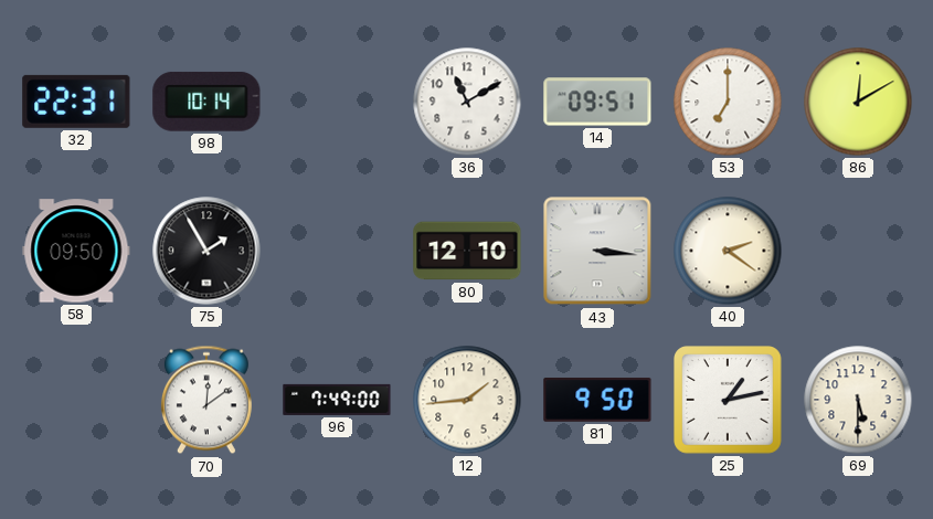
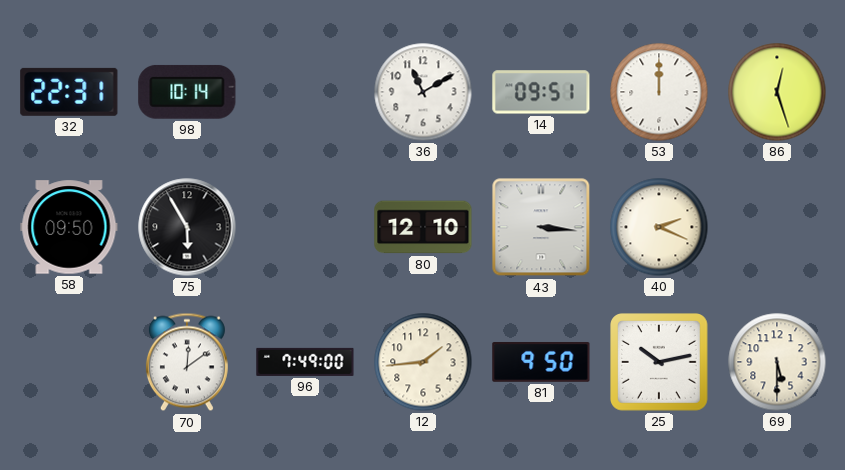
53: 7:00 -> 12:00 (659, 92)
86: 12:10 -> 12:27 (777, 92)
75: 1:55 -> 5:55 (187, 227)
40: 2:21 -> 2:19 (659, 227)
25: 1:13 -> 10:13 (660, 363)
